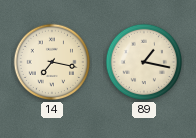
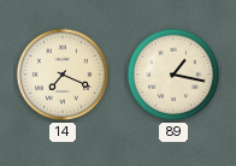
14: 7:17 -> 7:19 (63, 75)
